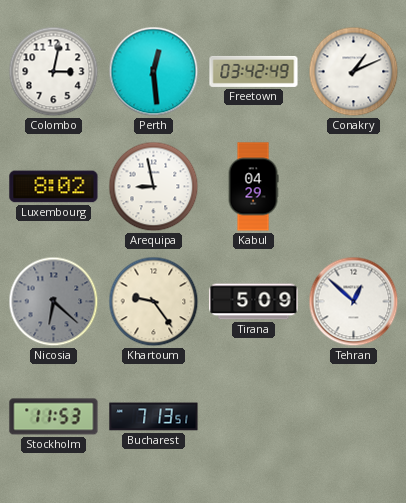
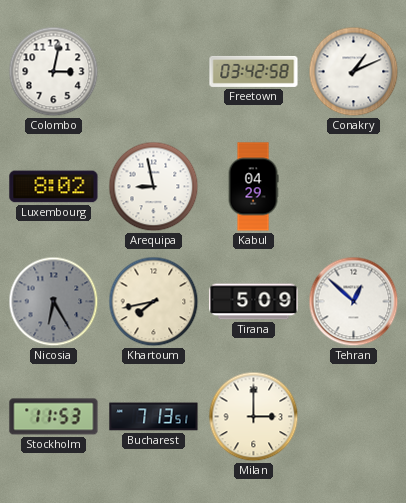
Perth: 12:29 -> none (154, 72)
Freetown: 03:42:49 -> 03:42:58 (254, 71)
Nicosia: 6:22 -> 6:25 (54, 302)
Khartoum: 9:24 -> 7:43 (154, 302)
Milan: none -> 3:00 (254, 417)
